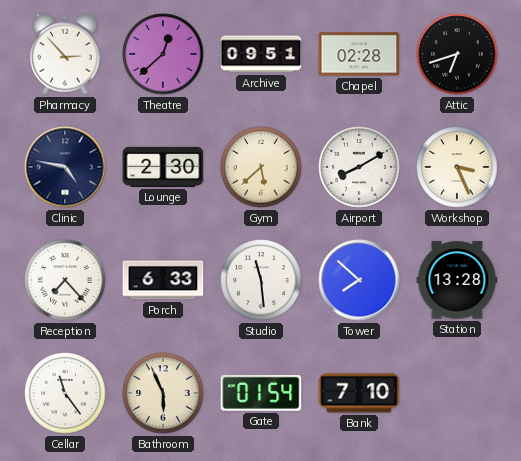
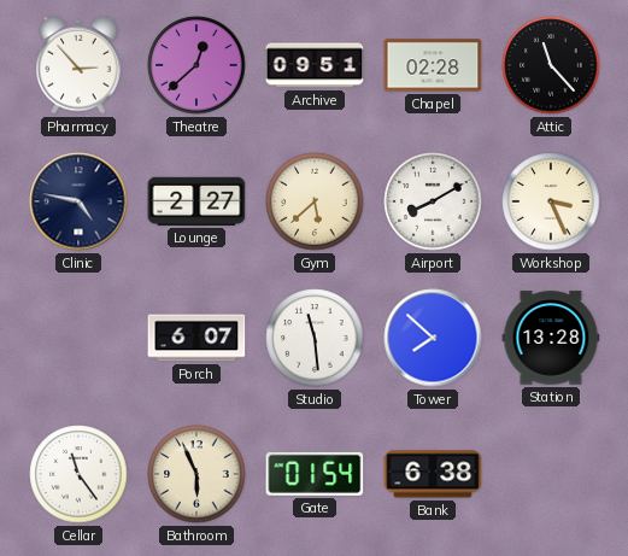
Attic: 6:42 -> 11:23 (551, 65)
Lounge: 2:30 -> 2:27 (196, 201)
Reception: 7:23 -> none (65, 280)
Porch: 6:33 -> 6:07 (196, 338)
Bank: 7:10 -> 6:38 (433, 474)
